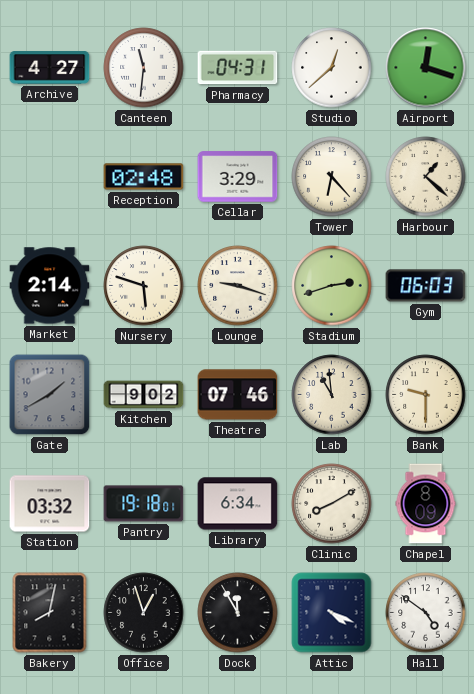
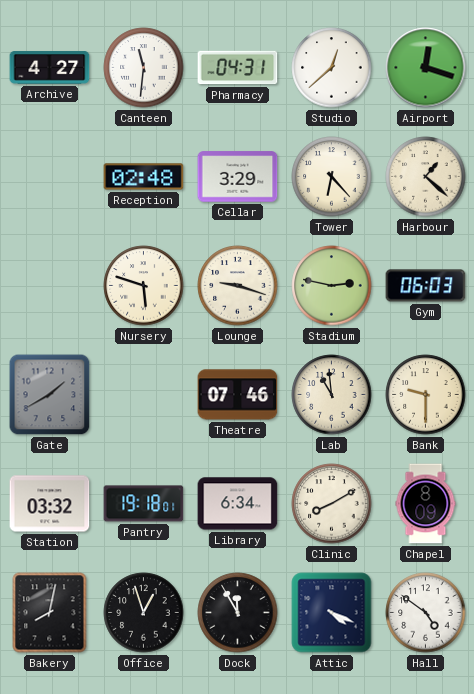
Market: 2:14 -> none (50, 286)
Stadium: 2:42 -> 2:47 (332, 286)
Kitchen: 9:02 -> none (144, 395)
